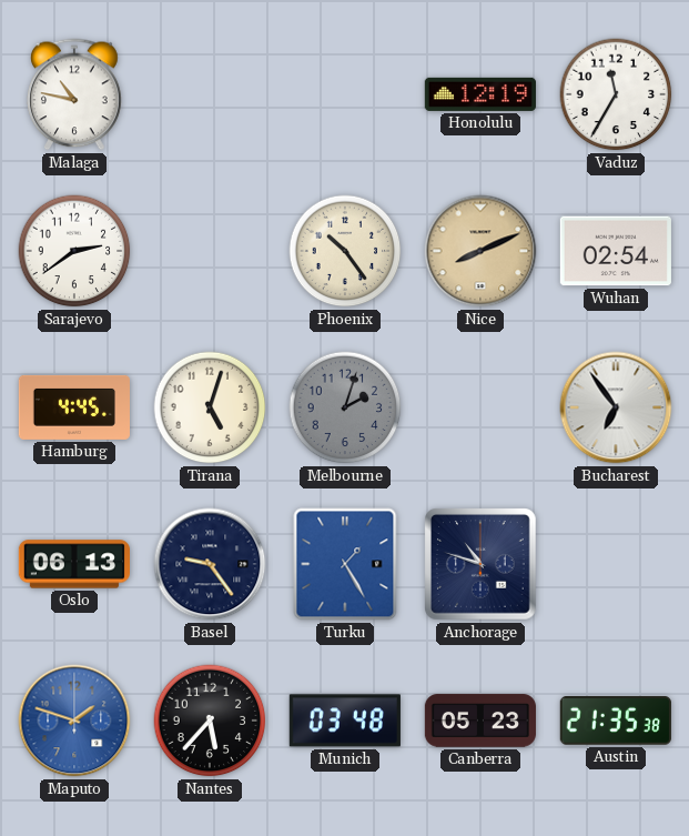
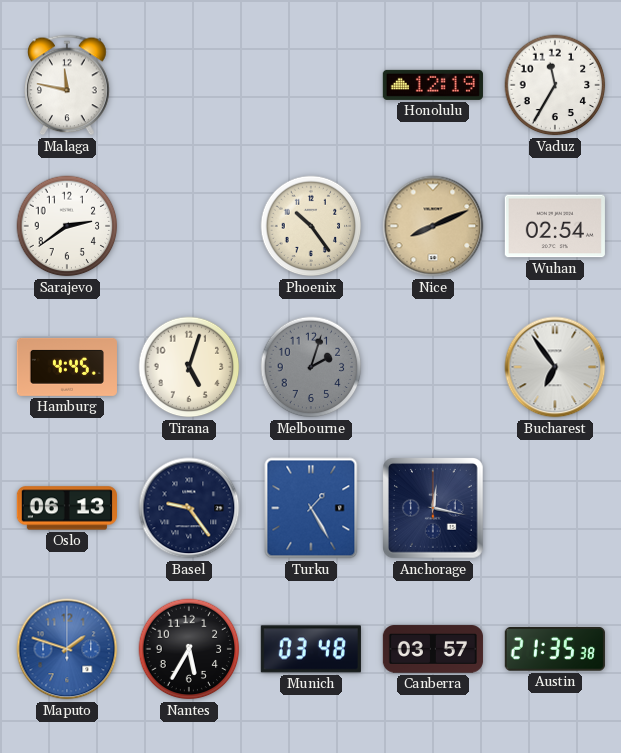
Malaga: 10:47 -> 11:47 (67, 85)
Anchorage: 10:48 -> 12:17 (434, 509)
Nantes: 5:37 -> 5:35 (189, 649)
Canberra: 05:23 -> 03:57 (433, 649)
